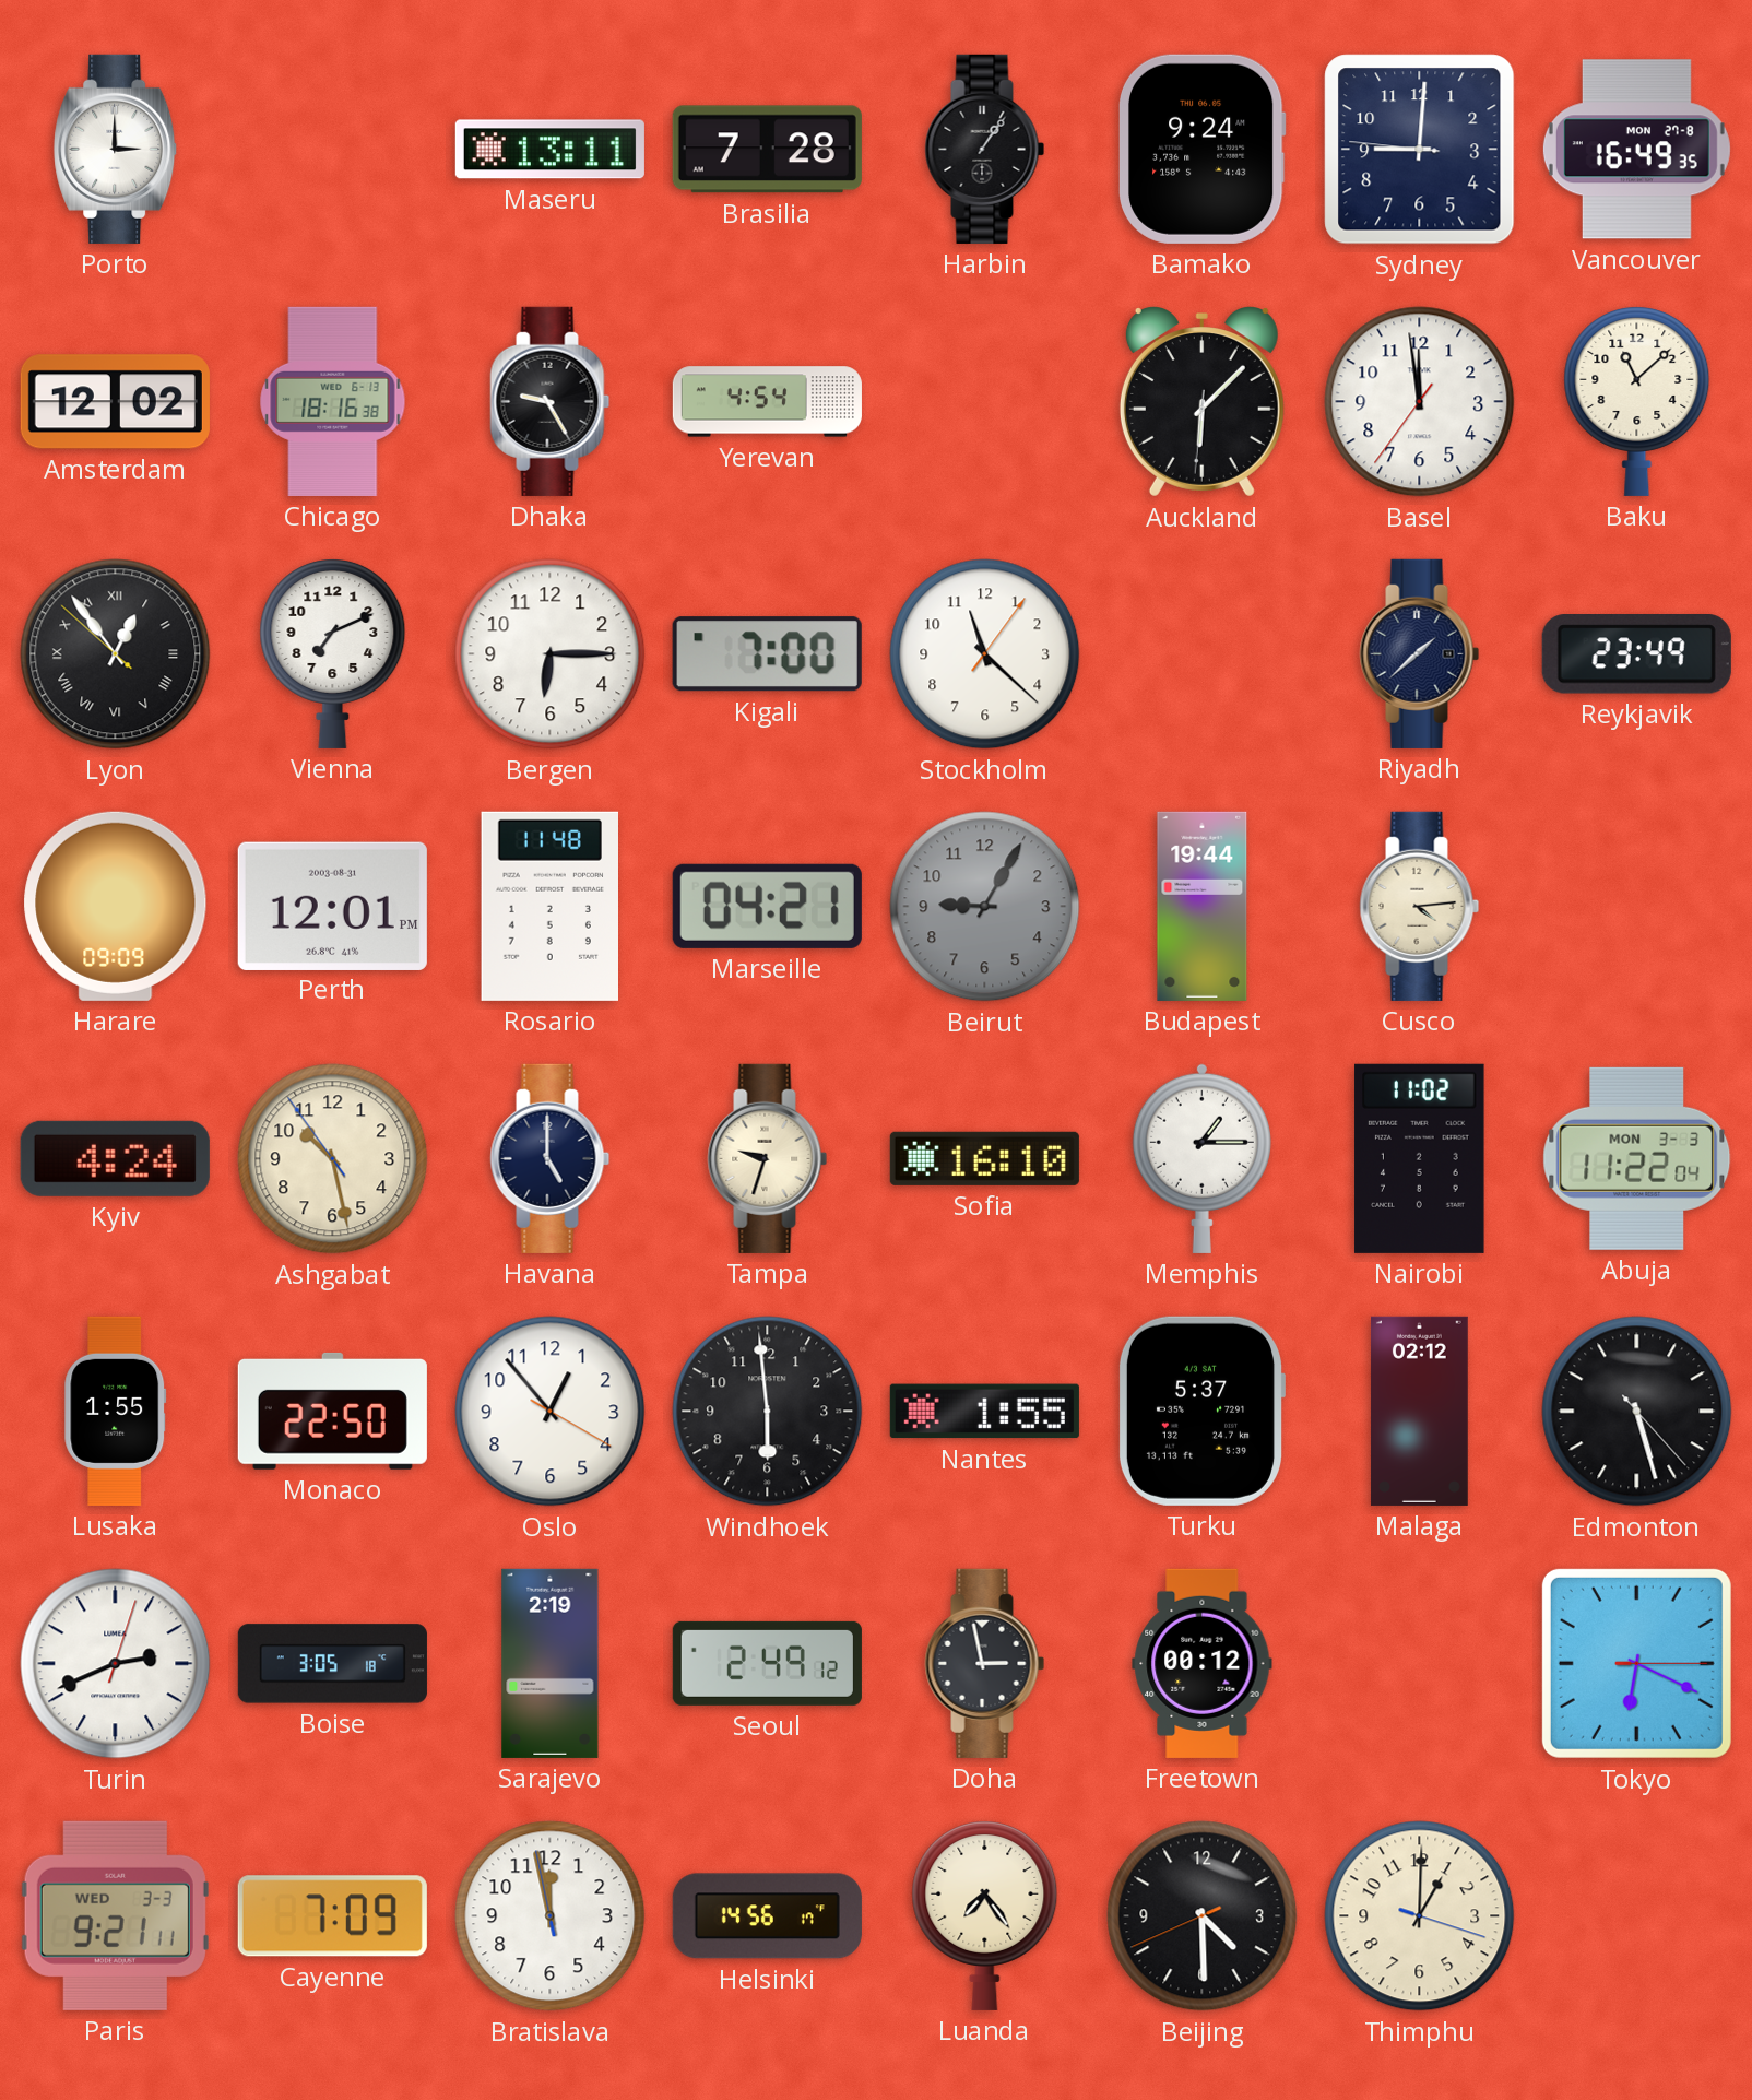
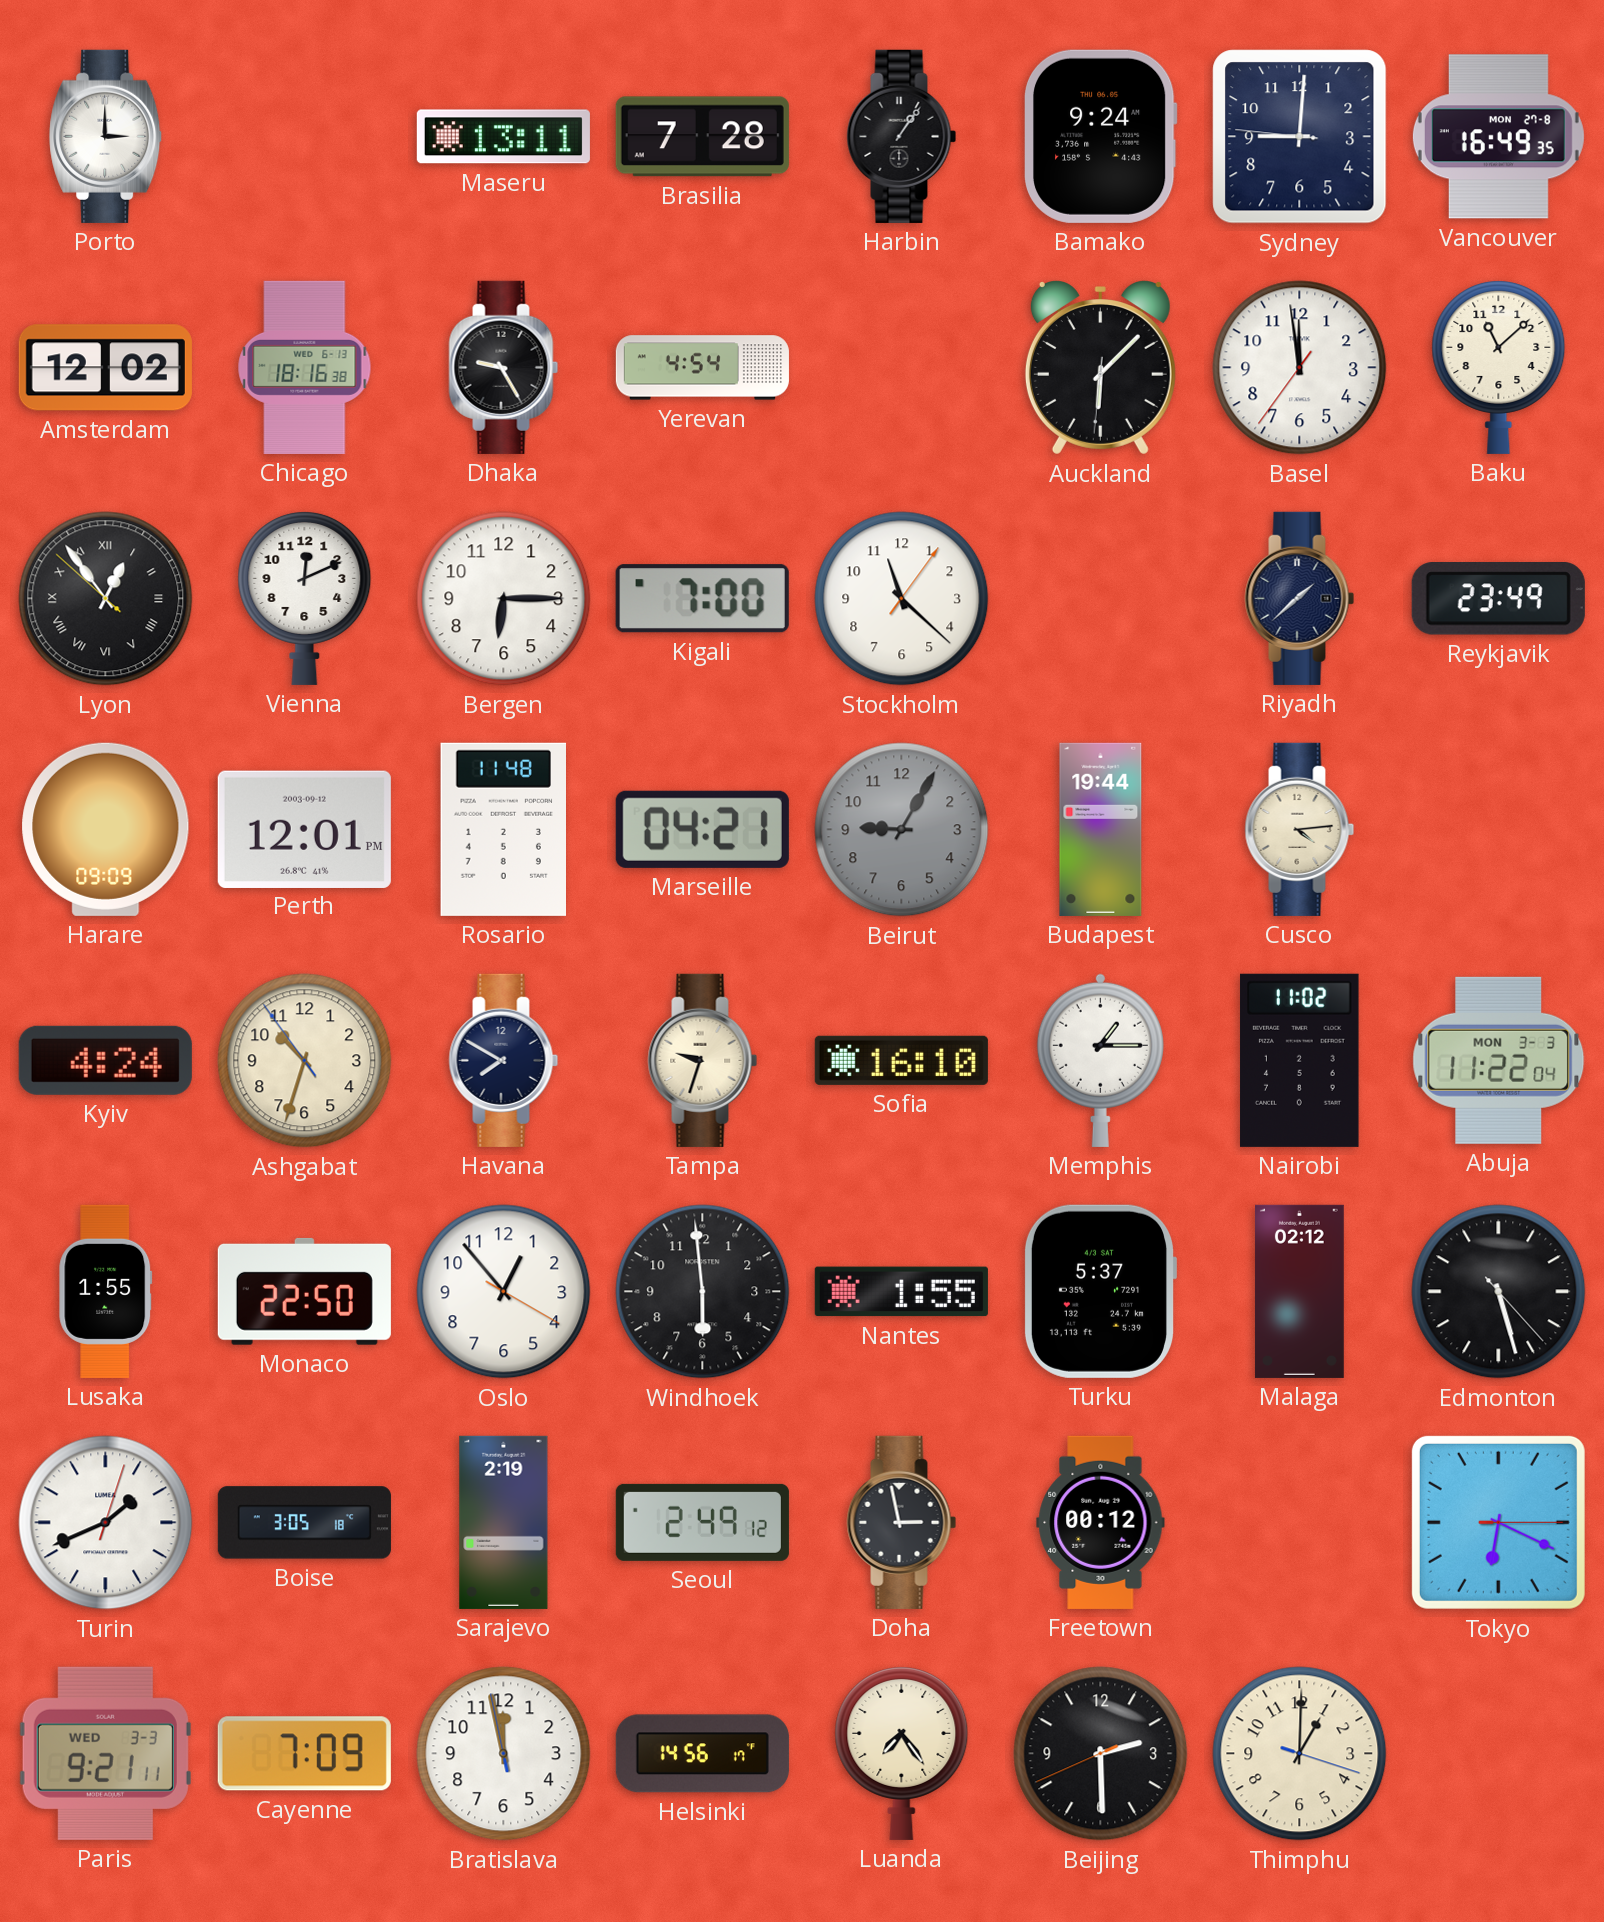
Vienna: 7:11 -> 12:11 (305, 598)
Perth date: 2003-08-31 -> 2003-09-12 (304, 829)
Ashgabat: 10:27 -> 10:32 (305, 1061)
Havana: 5:00 -> 7:50 (504, 1060)
Turin: 2:41 -> 1:41 (106, 1523)
Beijing: 4:29 -> 2:29 (1101, 1754)
